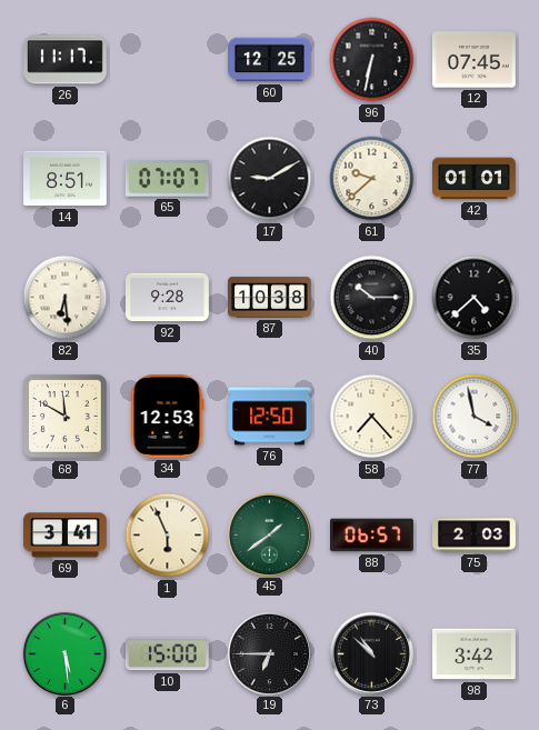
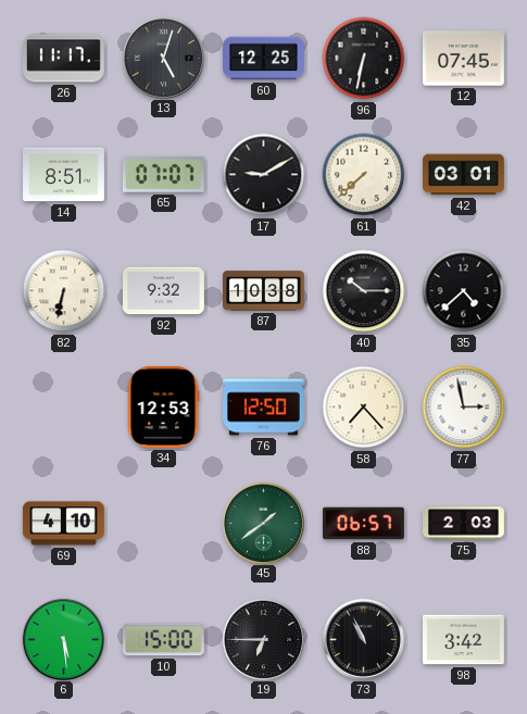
13: none -> 5:03 (163, 58)
61: 9:38 -> 7:38 (364, 175)
42: 01:01 -> 03:01 (464, 175)
82: 6:29 -> 6:32 (64, 291)
92: 9:28 -> 9:32 (164, 291)
68: 11:50 -> none (66, 417)
77: 3:58 -> 2:58 (464, 408)
69: 3:41 -> 4:10 (64, 524)
1: 5:56 -> none (168, 536)
73: 10:52 -> 10:56 (363, 639)
